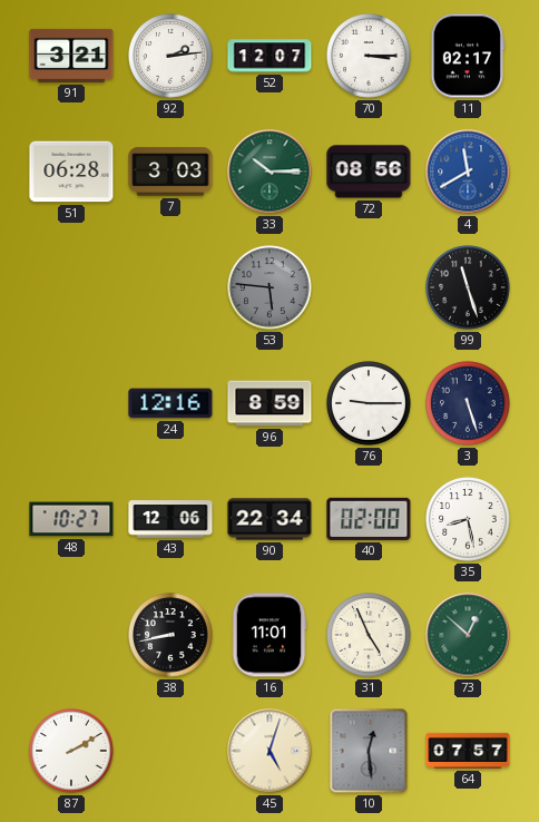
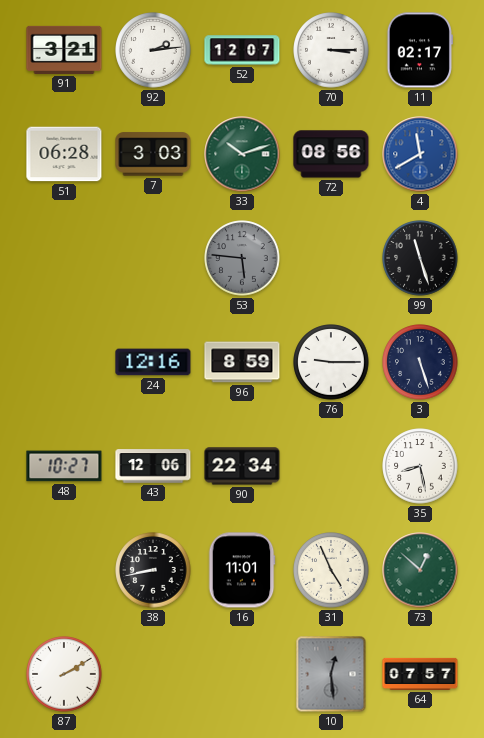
33: 10:15 -> 10:12 (242, 154)
40: 02:00 -> none (369, 519)
45: 5:03 -> none (269, 751)
